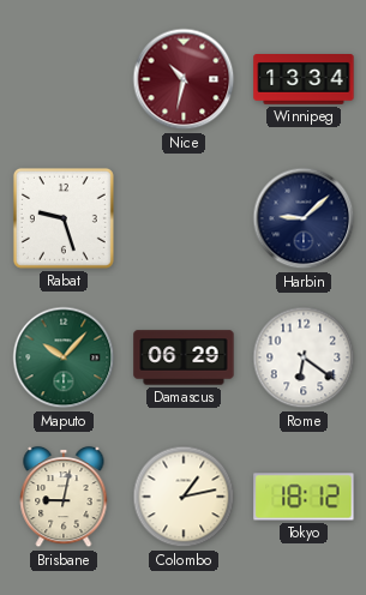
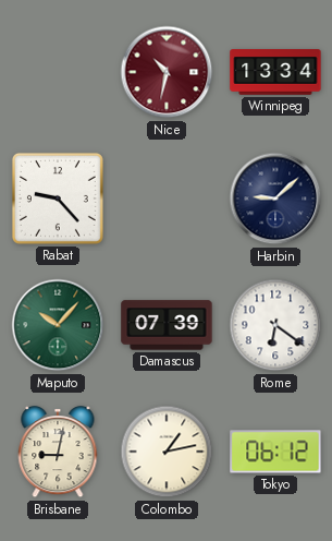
Rabat: 9:27 -> 9:23 (58, 199)
Damascus: 06:29 -> 07:39 (167, 325)
Tokyo: 18:12 -> 06:12 (275, 452)
